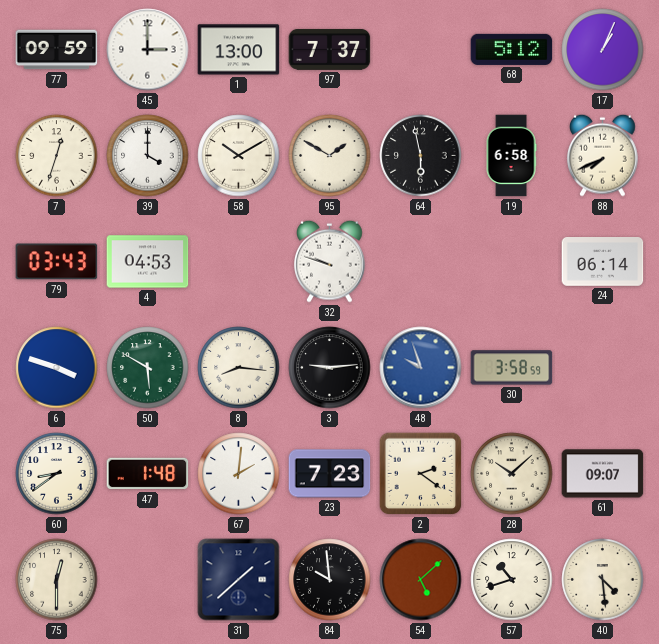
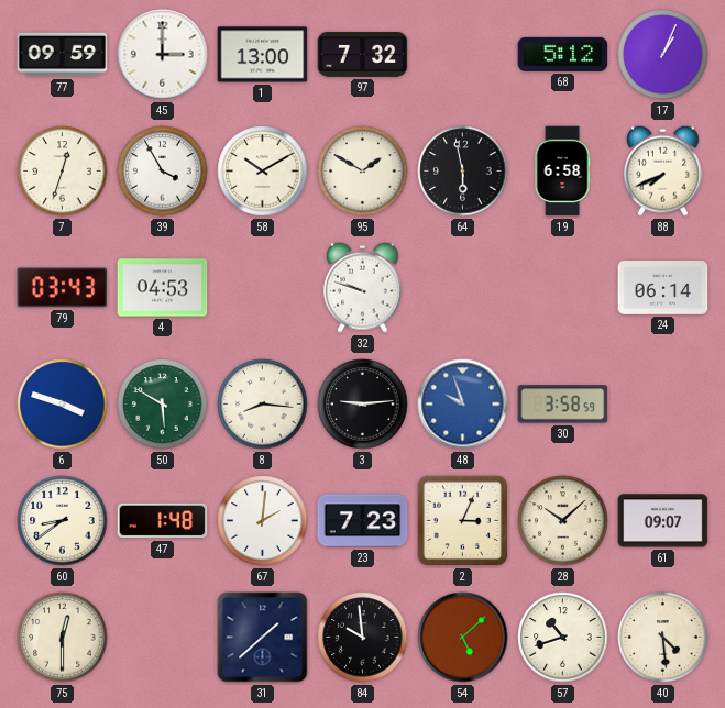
97: 7:37 -> 7:32 (363, 54)
39: 4:00 -> 3:55 (163, 172)
2: 2:21 -> 3:04 (463, 521)
